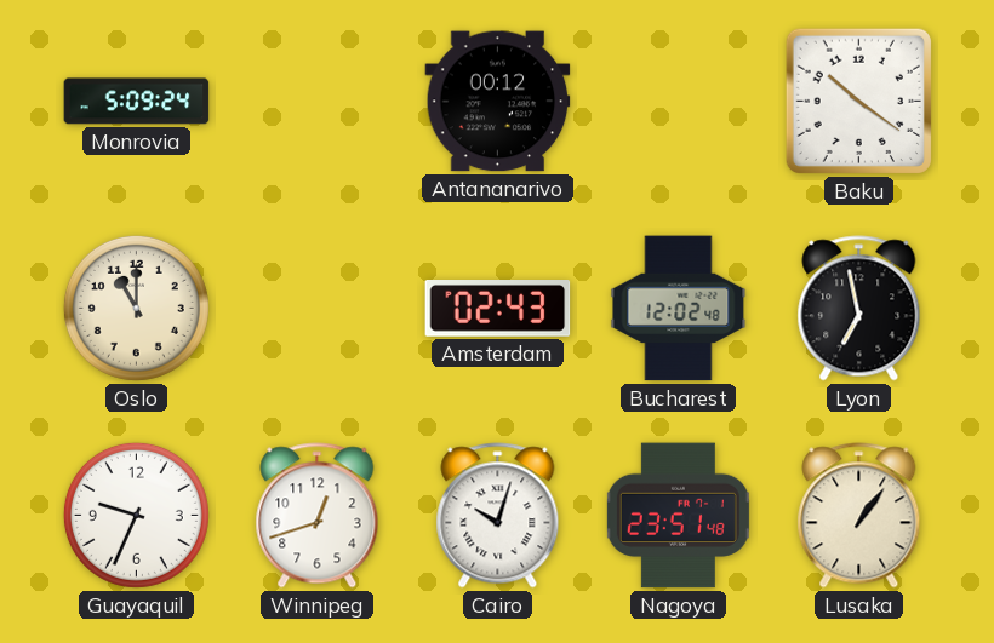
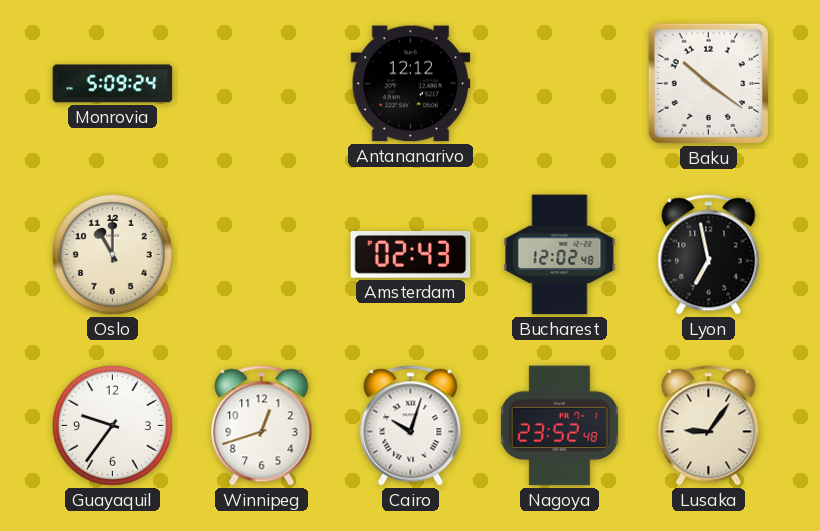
Antananarivo: 00:12 -> 12:12 (411, 84)
Guayaquil: 9:34 -> 9:36 (112, 425)
Nagoya: 23:51 -> 23:52 (559, 426)
Lusaka: 1:06 -> 9:06 (709, 426)
